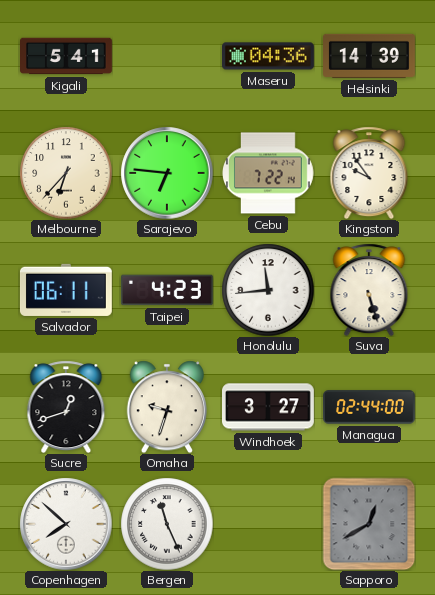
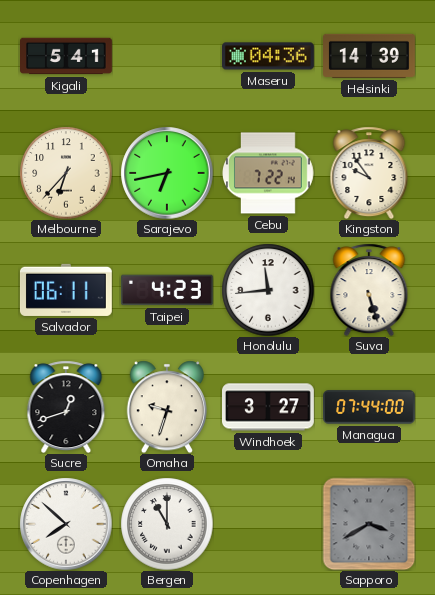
Sarajevo: 6:46 -> 6:43 (167, 173)
Managua: 02:44 -> 07:44 (370, 407)
Bergen: 11:26 -> 11:00 (167, 524)
Sapporo: 12:40 -> 3:40 (369, 524)
